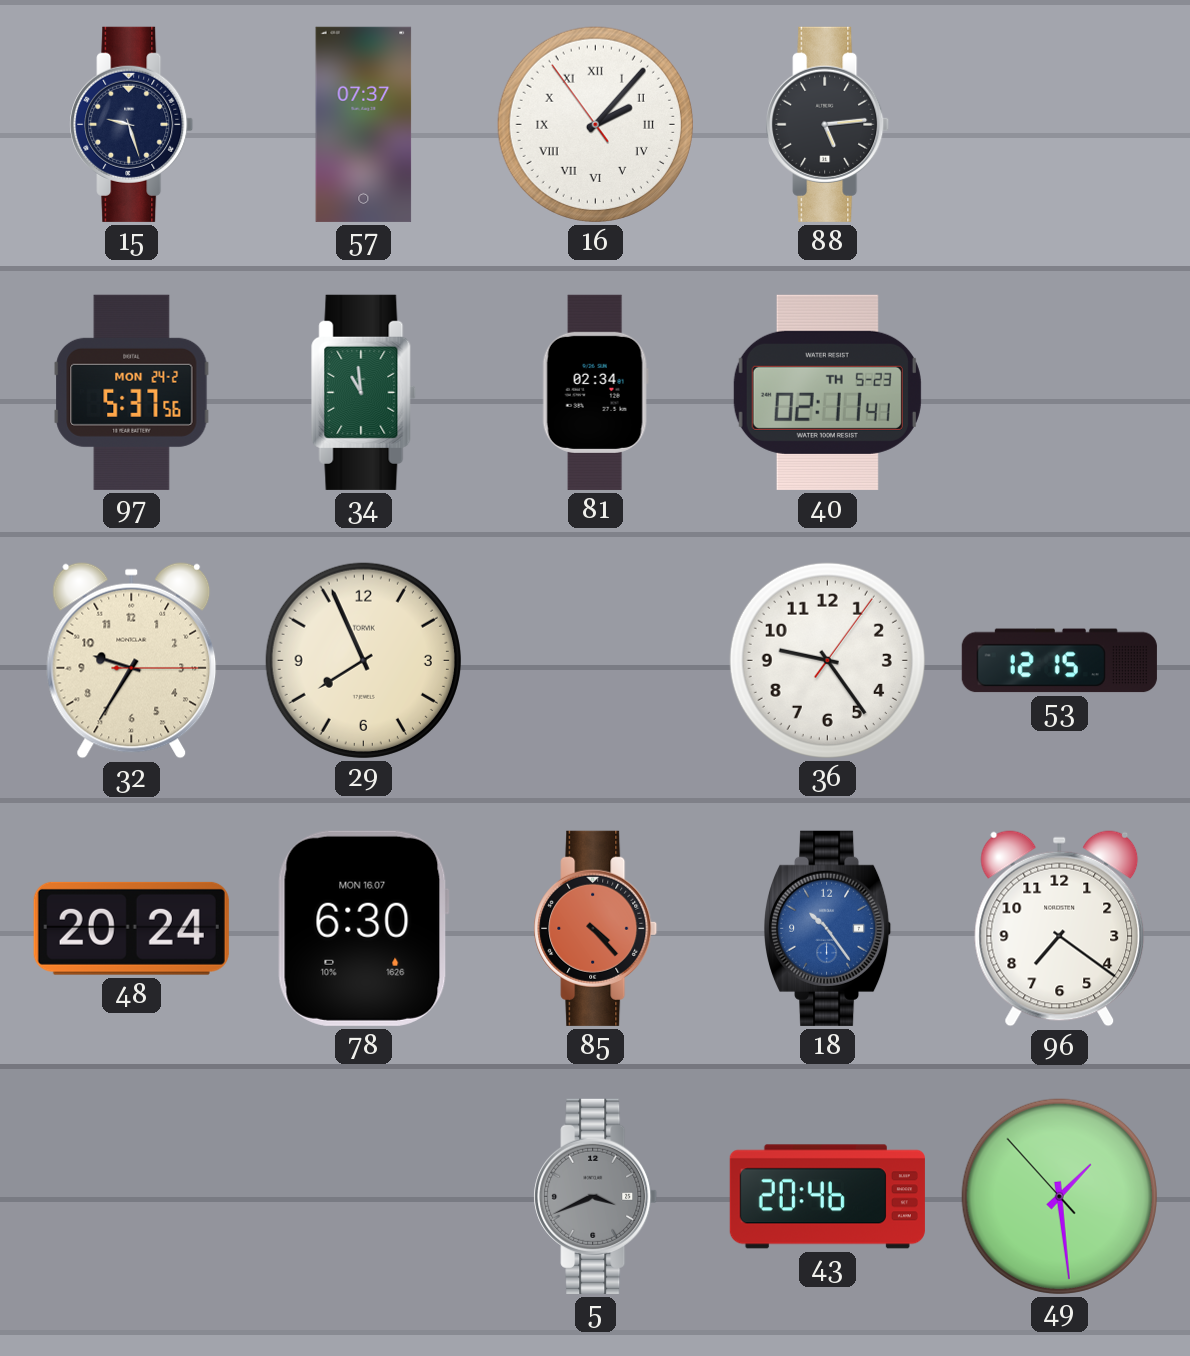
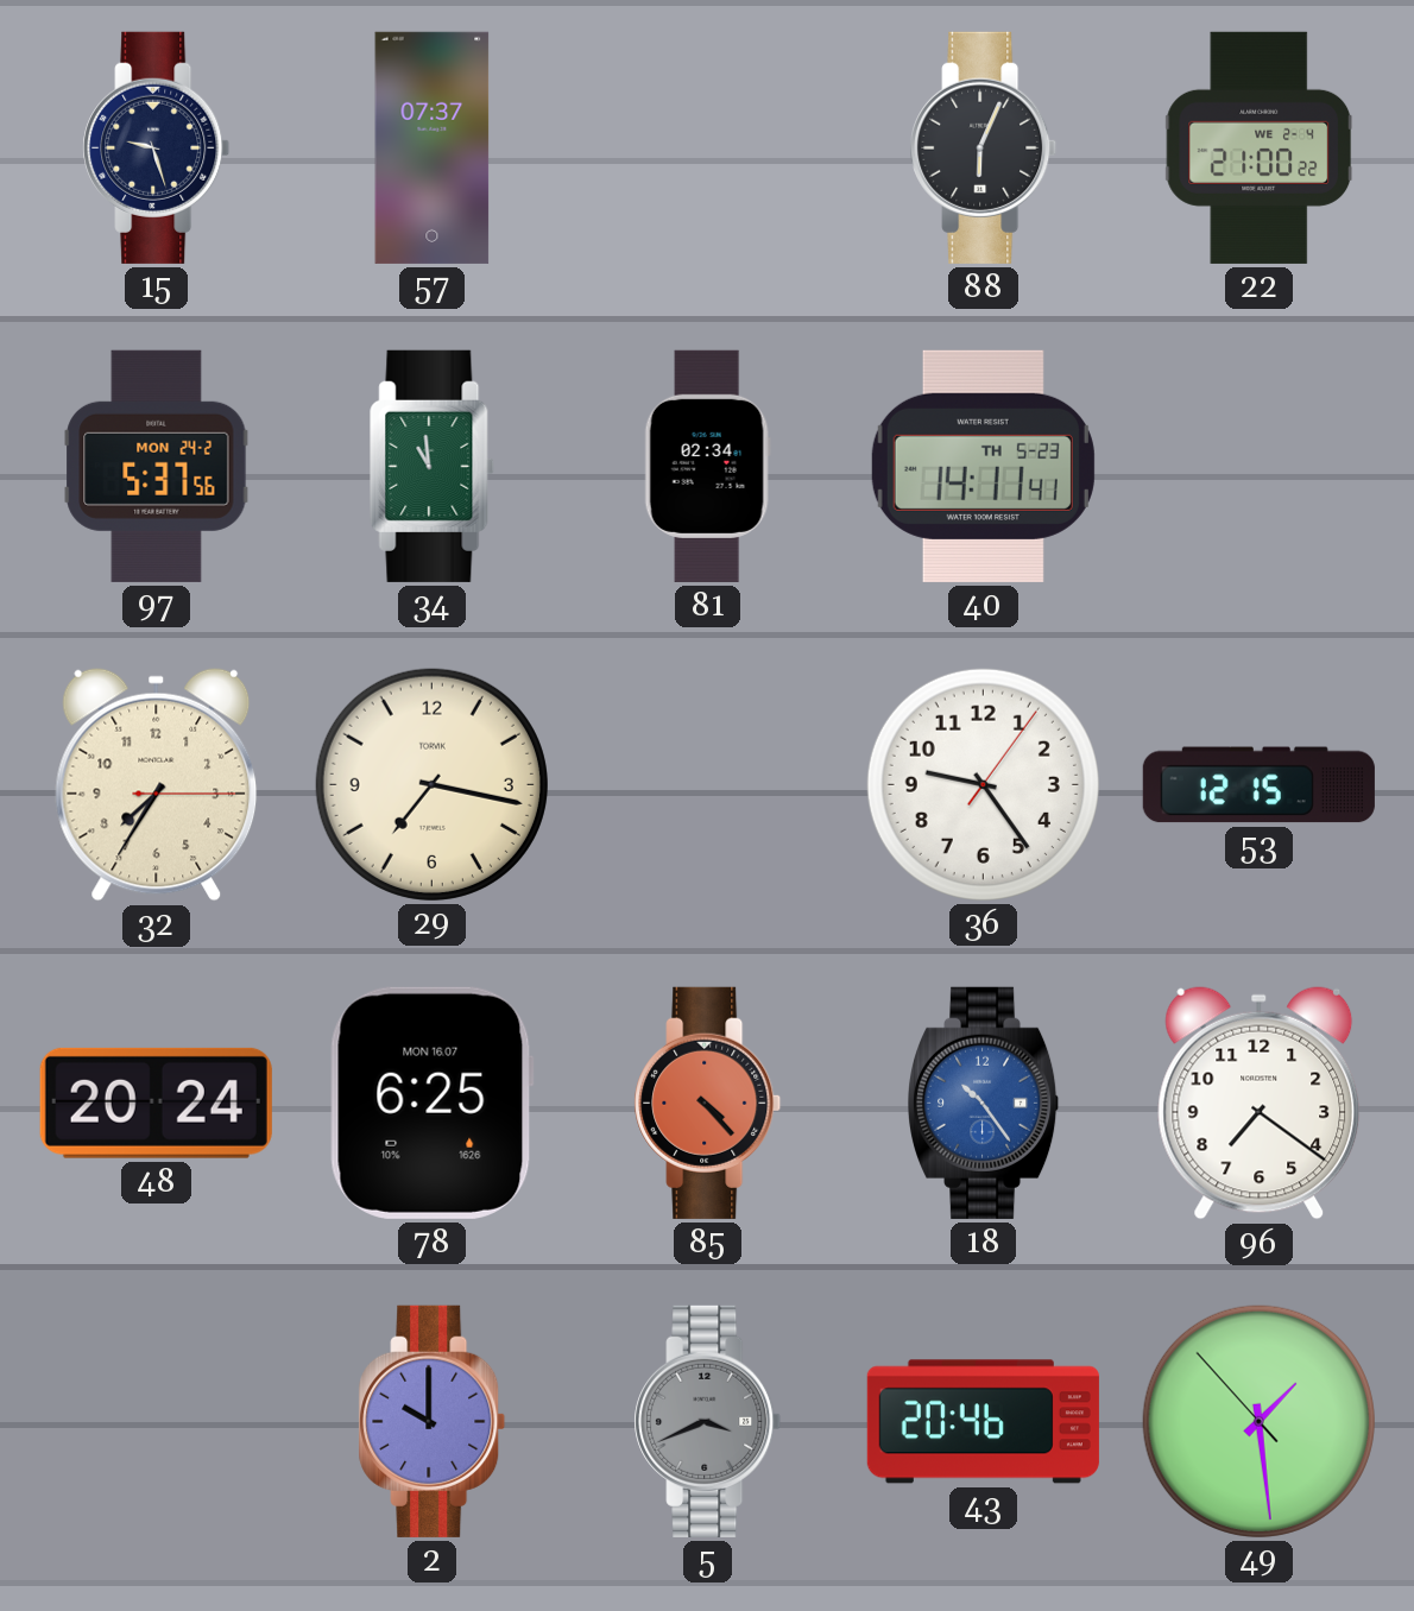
16: 2:06 -> none (595, 124)
88: 5:14 -> 6:04 (984, 147)
22: none -> 21:00 (1260, 147)
40: 02:11 -> 14:11 (983, 466)
32: 9:35 -> 7:35 (157, 785)
29: 7:56 -> 7:17 (431, 784)
78: 6:30 -> 6:25 (431, 1103)
2: none -> 10:00 (433, 1421)
